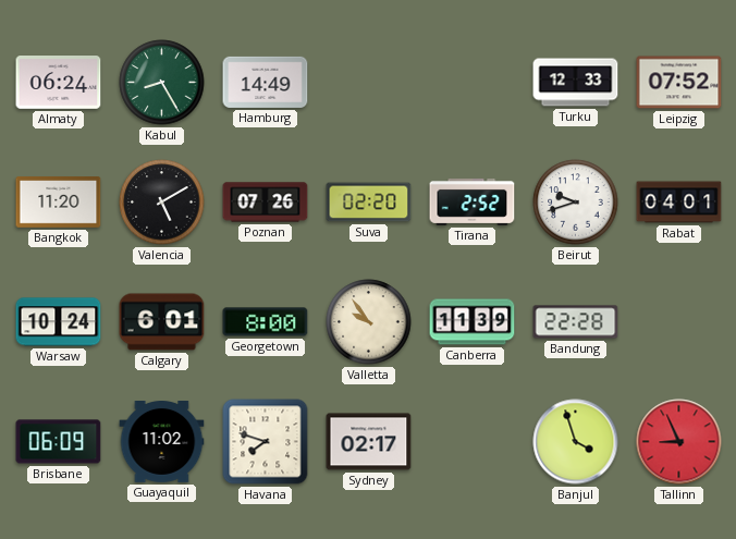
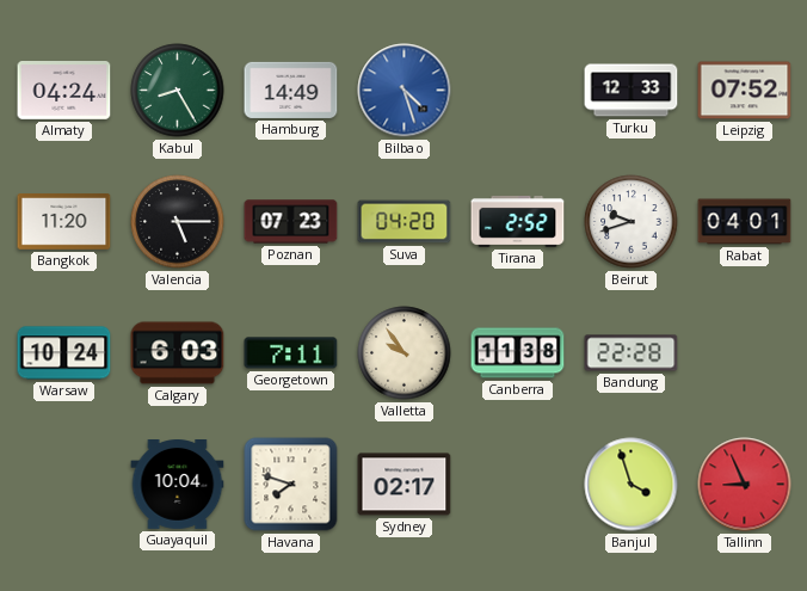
Almaty: 06:24 -> 04:24 (64, 91)
Bilbao: none -> 4:27 (405, 91)
Valencia: 5:10 -> 5:15 (178, 222)
Poznan: 07:26 -> 07:23 (291, 222)
Suva: 02:20 -> 04:20 (405, 222)
Calgary: 6:01 -> 6:03 (178, 353)
Georgetown: 8:00 -> 7:11 (291, 353)
Canberra: 11:39 -> 11:38 (518, 353)
Brisbane: 06:09 -> none (59, 442)
Guayaquil: 11:02 -> 10:04 (178, 485)
